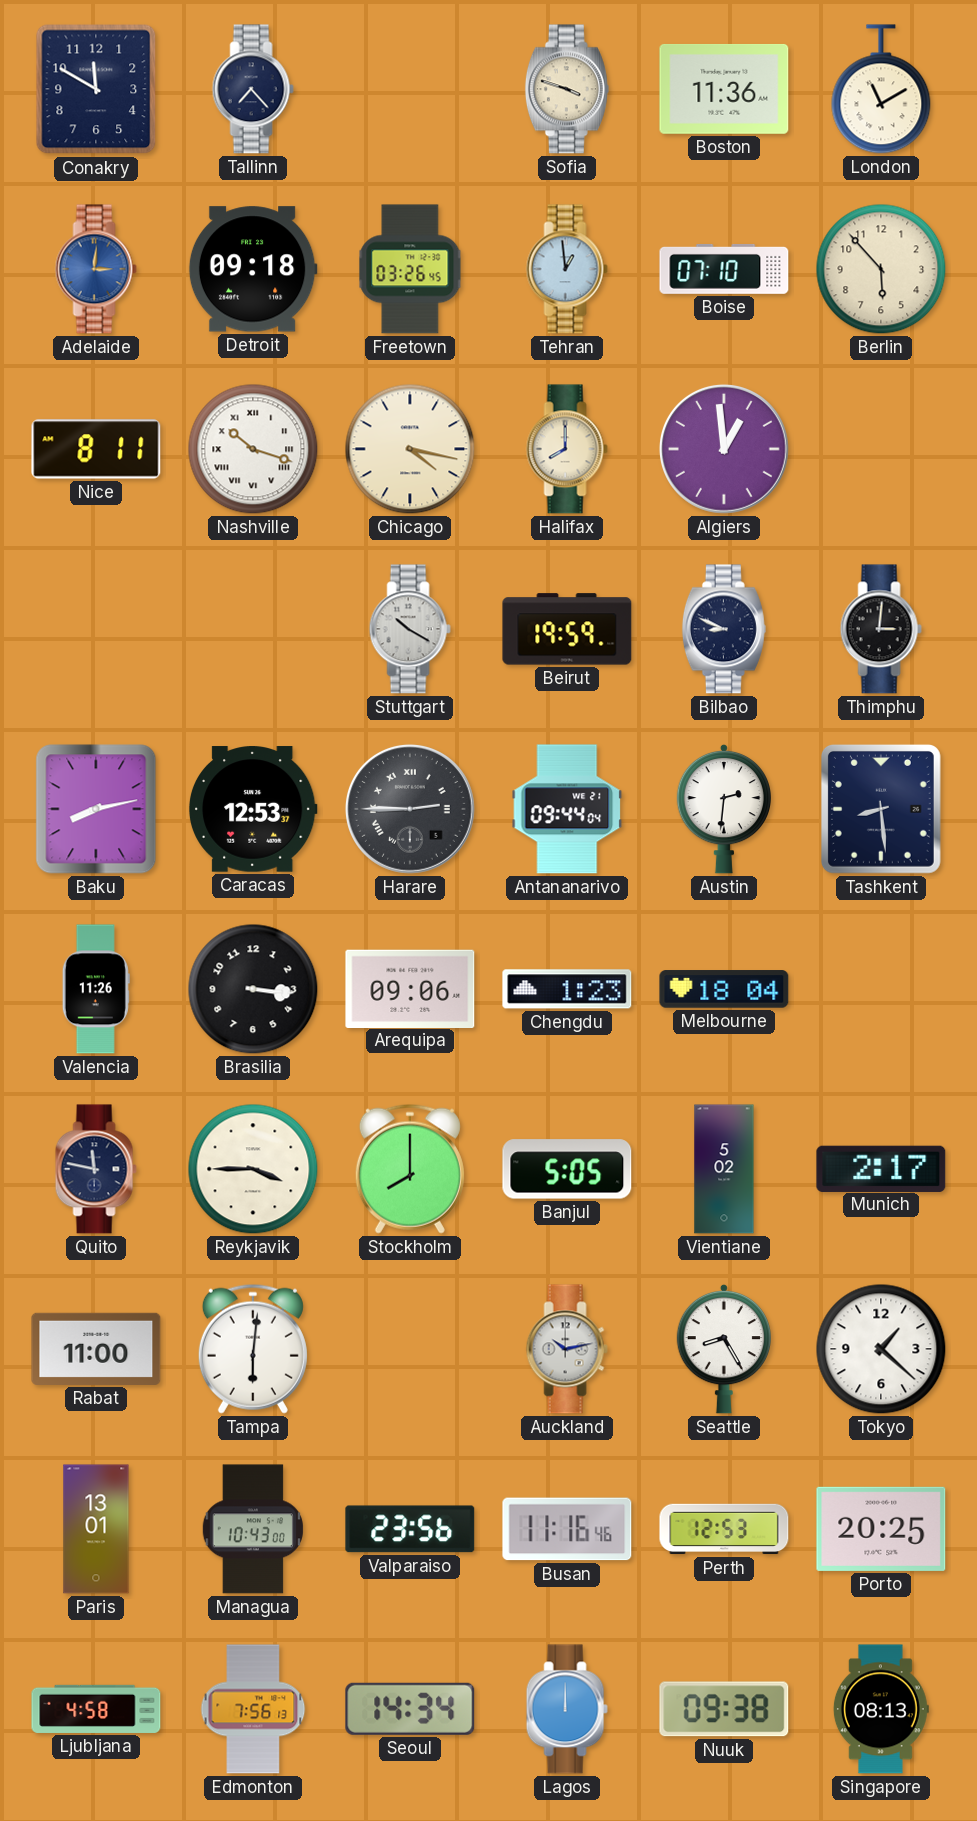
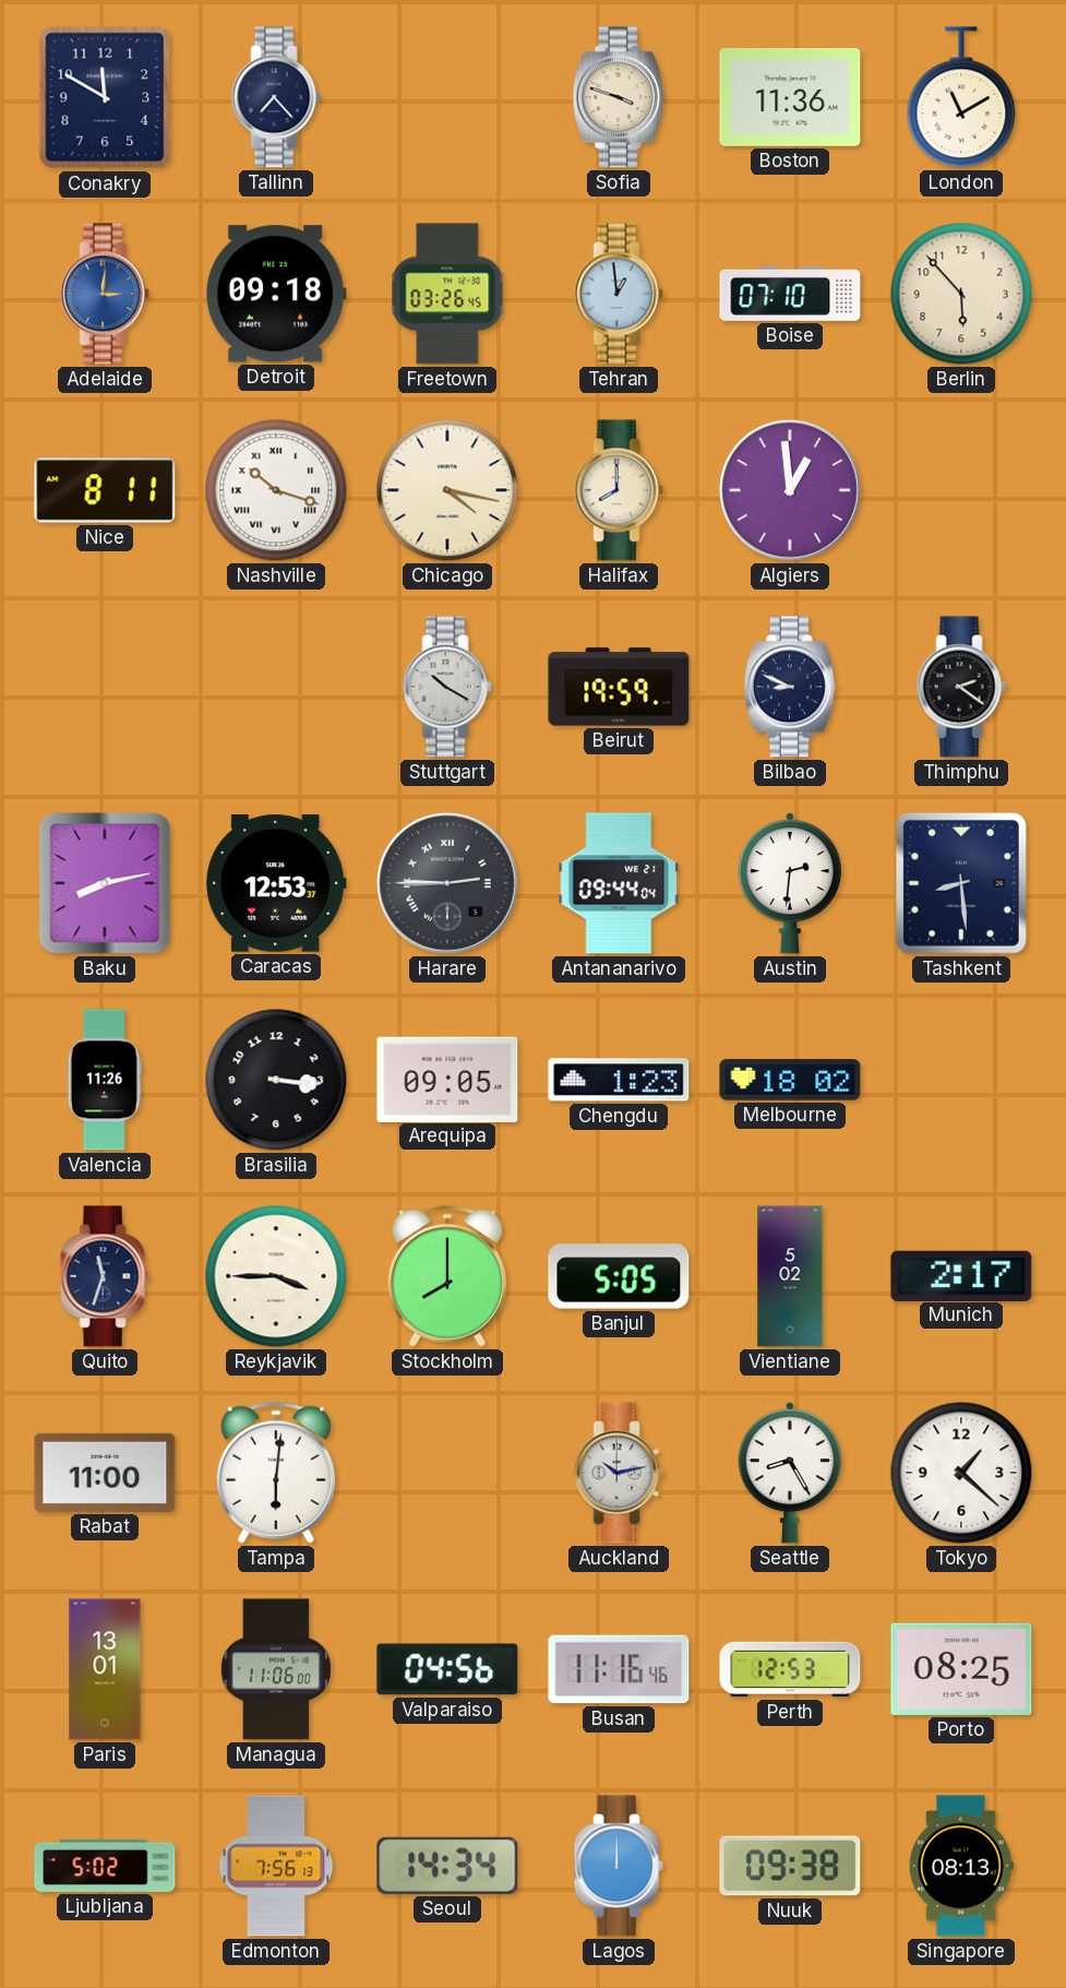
Thimphu: 3:01 -> 2:21 (961, 687)
Arequipa: 09:06 -> 09:05 (447, 1079)
Melbourne: 18:04 -> 18:02 (790, 1080)
Quito: 11:47 -> 11:33 (105, 1276)
Managua: 10:43 -> 11:06 (276, 1669)
Valparaiso: 23:56 -> 04:56 (447, 1669)
Porto: 20:25 -> 08:25 (961, 1669)
Ljubljana: 4:58 -> 5:02 (105, 1866)
